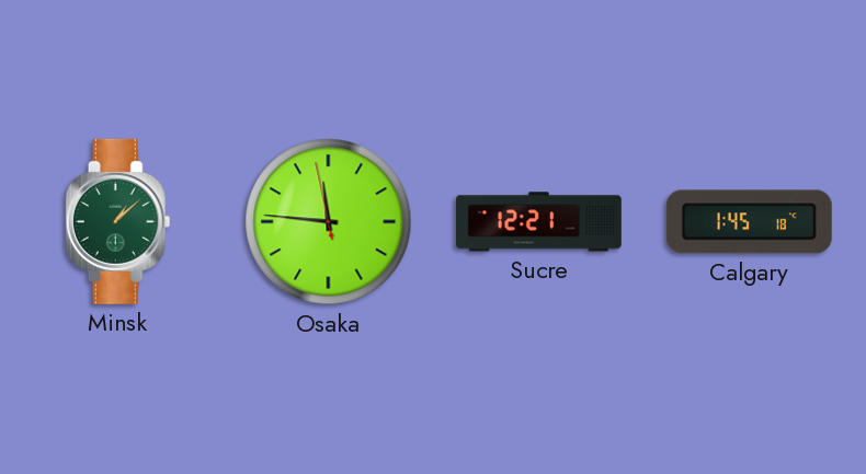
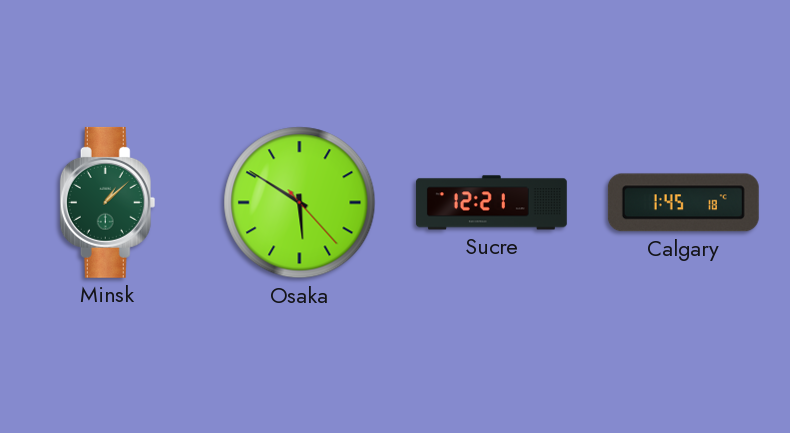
Osaka: 11:45 -> 5:50 (300, 203)
